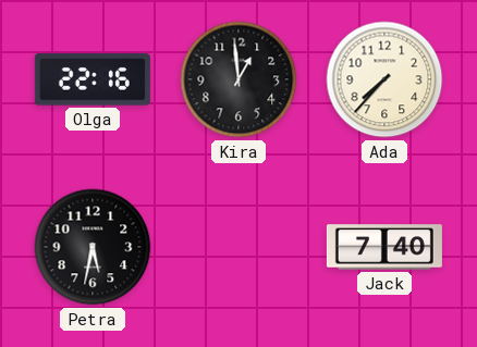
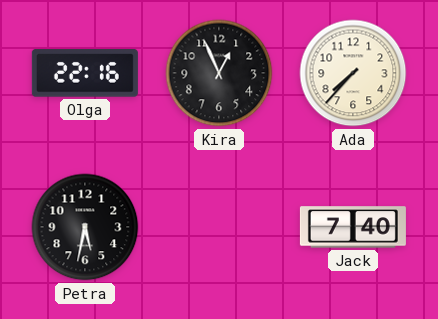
Kira: 12:59 -> 12:56 (219, 73)
